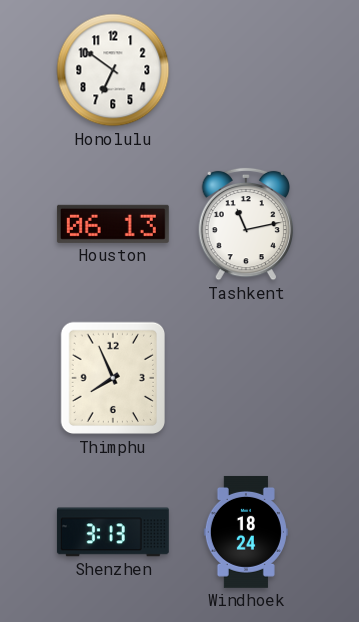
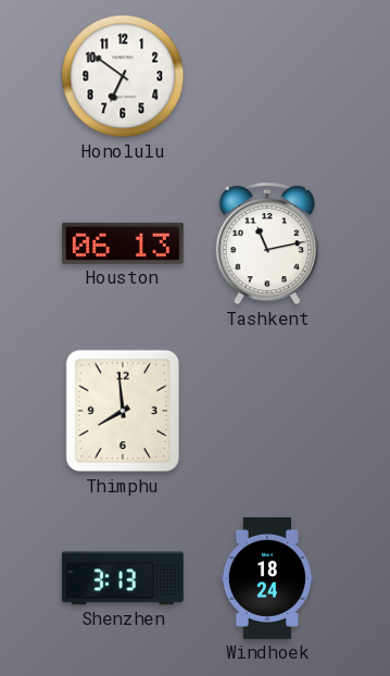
Thimphu: 7:56 -> 7:59 (122, 411)
